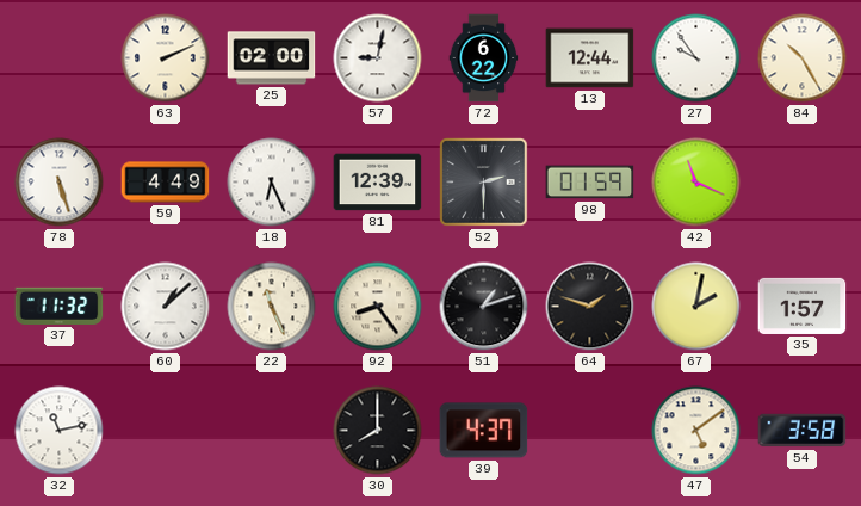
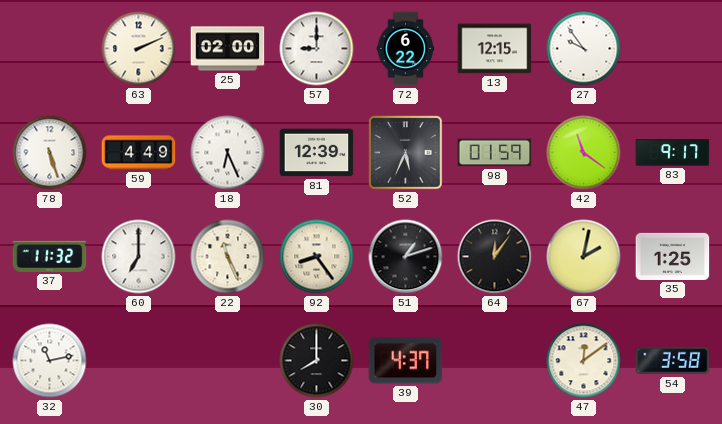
57: 9:02 -> 9:00 (317, 49)
13: 12:44 -> 12:15 (495, 49)
84: 10:25 -> none (803, 58)
52: 2:30 -> 5:34 (406, 153)
42: 11:19 -> 11:21 (584, 153)
83: none -> 9:17 (673, 153)
60: 1:08 -> 7:00 (139, 257)
64: 1:48 -> 12:06 (495, 257)
35: 1:57 -> 1:25 (673, 256)
47: 5:09 -> 12:09 (584, 361)
